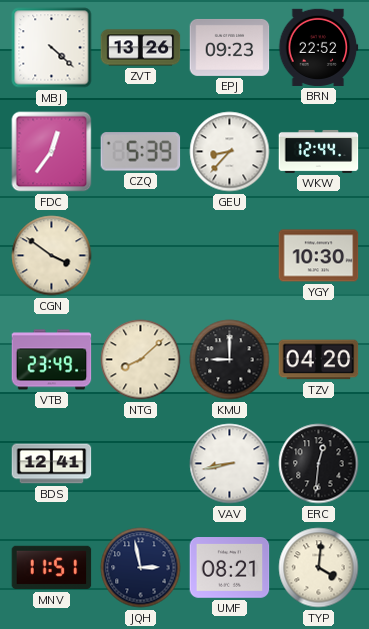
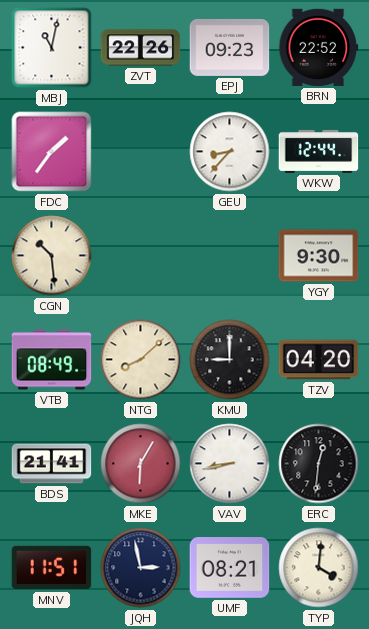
MBJ: 4:22 -> 11:02 (52, 48)
ZVT: 13:26 -> 22:26 (141, 48)
FDC: 12:36 -> 1:36 (52, 152)
CZQ: 5:39 -> none (141, 152)
CGN: 3:51 -> 10:29 (52, 256)
YGY: 10:30 -> 9:30 (319, 256)
VTB: 23:49 -> 08:49 (52, 360)
BDS: 12:41 -> 21:41 (52, 464)
MKE: none -> 6:05 (141, 464)
